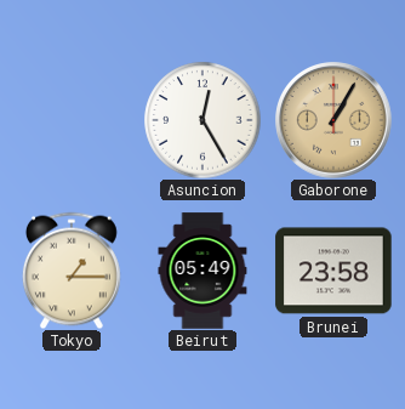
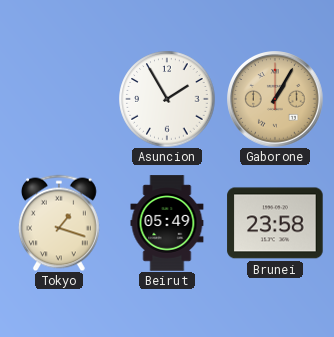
Asuncion: 12:25 -> 1:55 (167, 99)
Tokyo: 1:15 -> 1:18 (59, 223)
